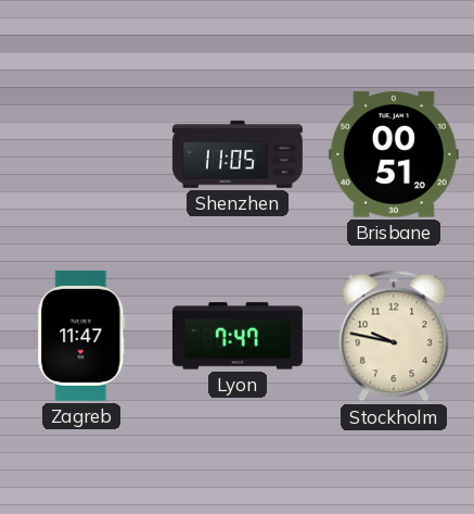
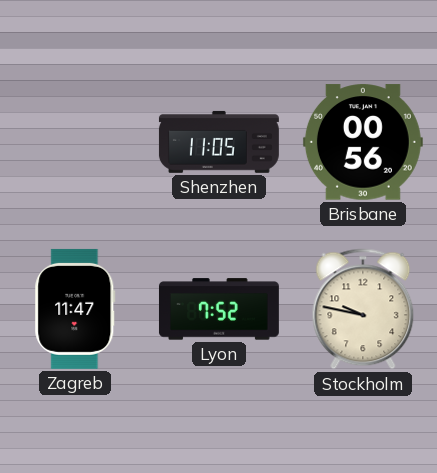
Brisbane: 00:51 -> 00:56 (363, 142)
Lyon: 7:47 -> 7:52 (219, 309)
